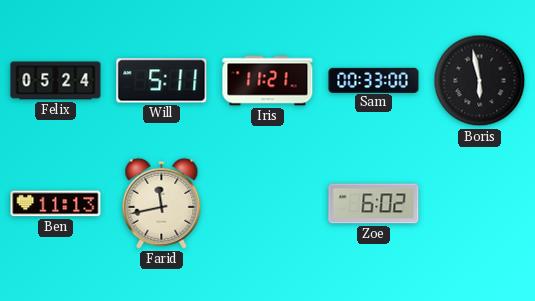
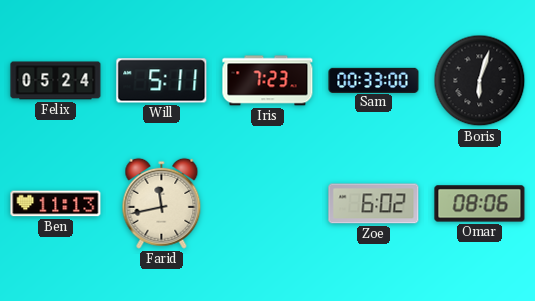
Iris: 11:21 -> 7:23 (268, 81)
Boris: 5:58 -> 6:03 (480, 81)
Omar: none -> 08:06 (480, 204)
